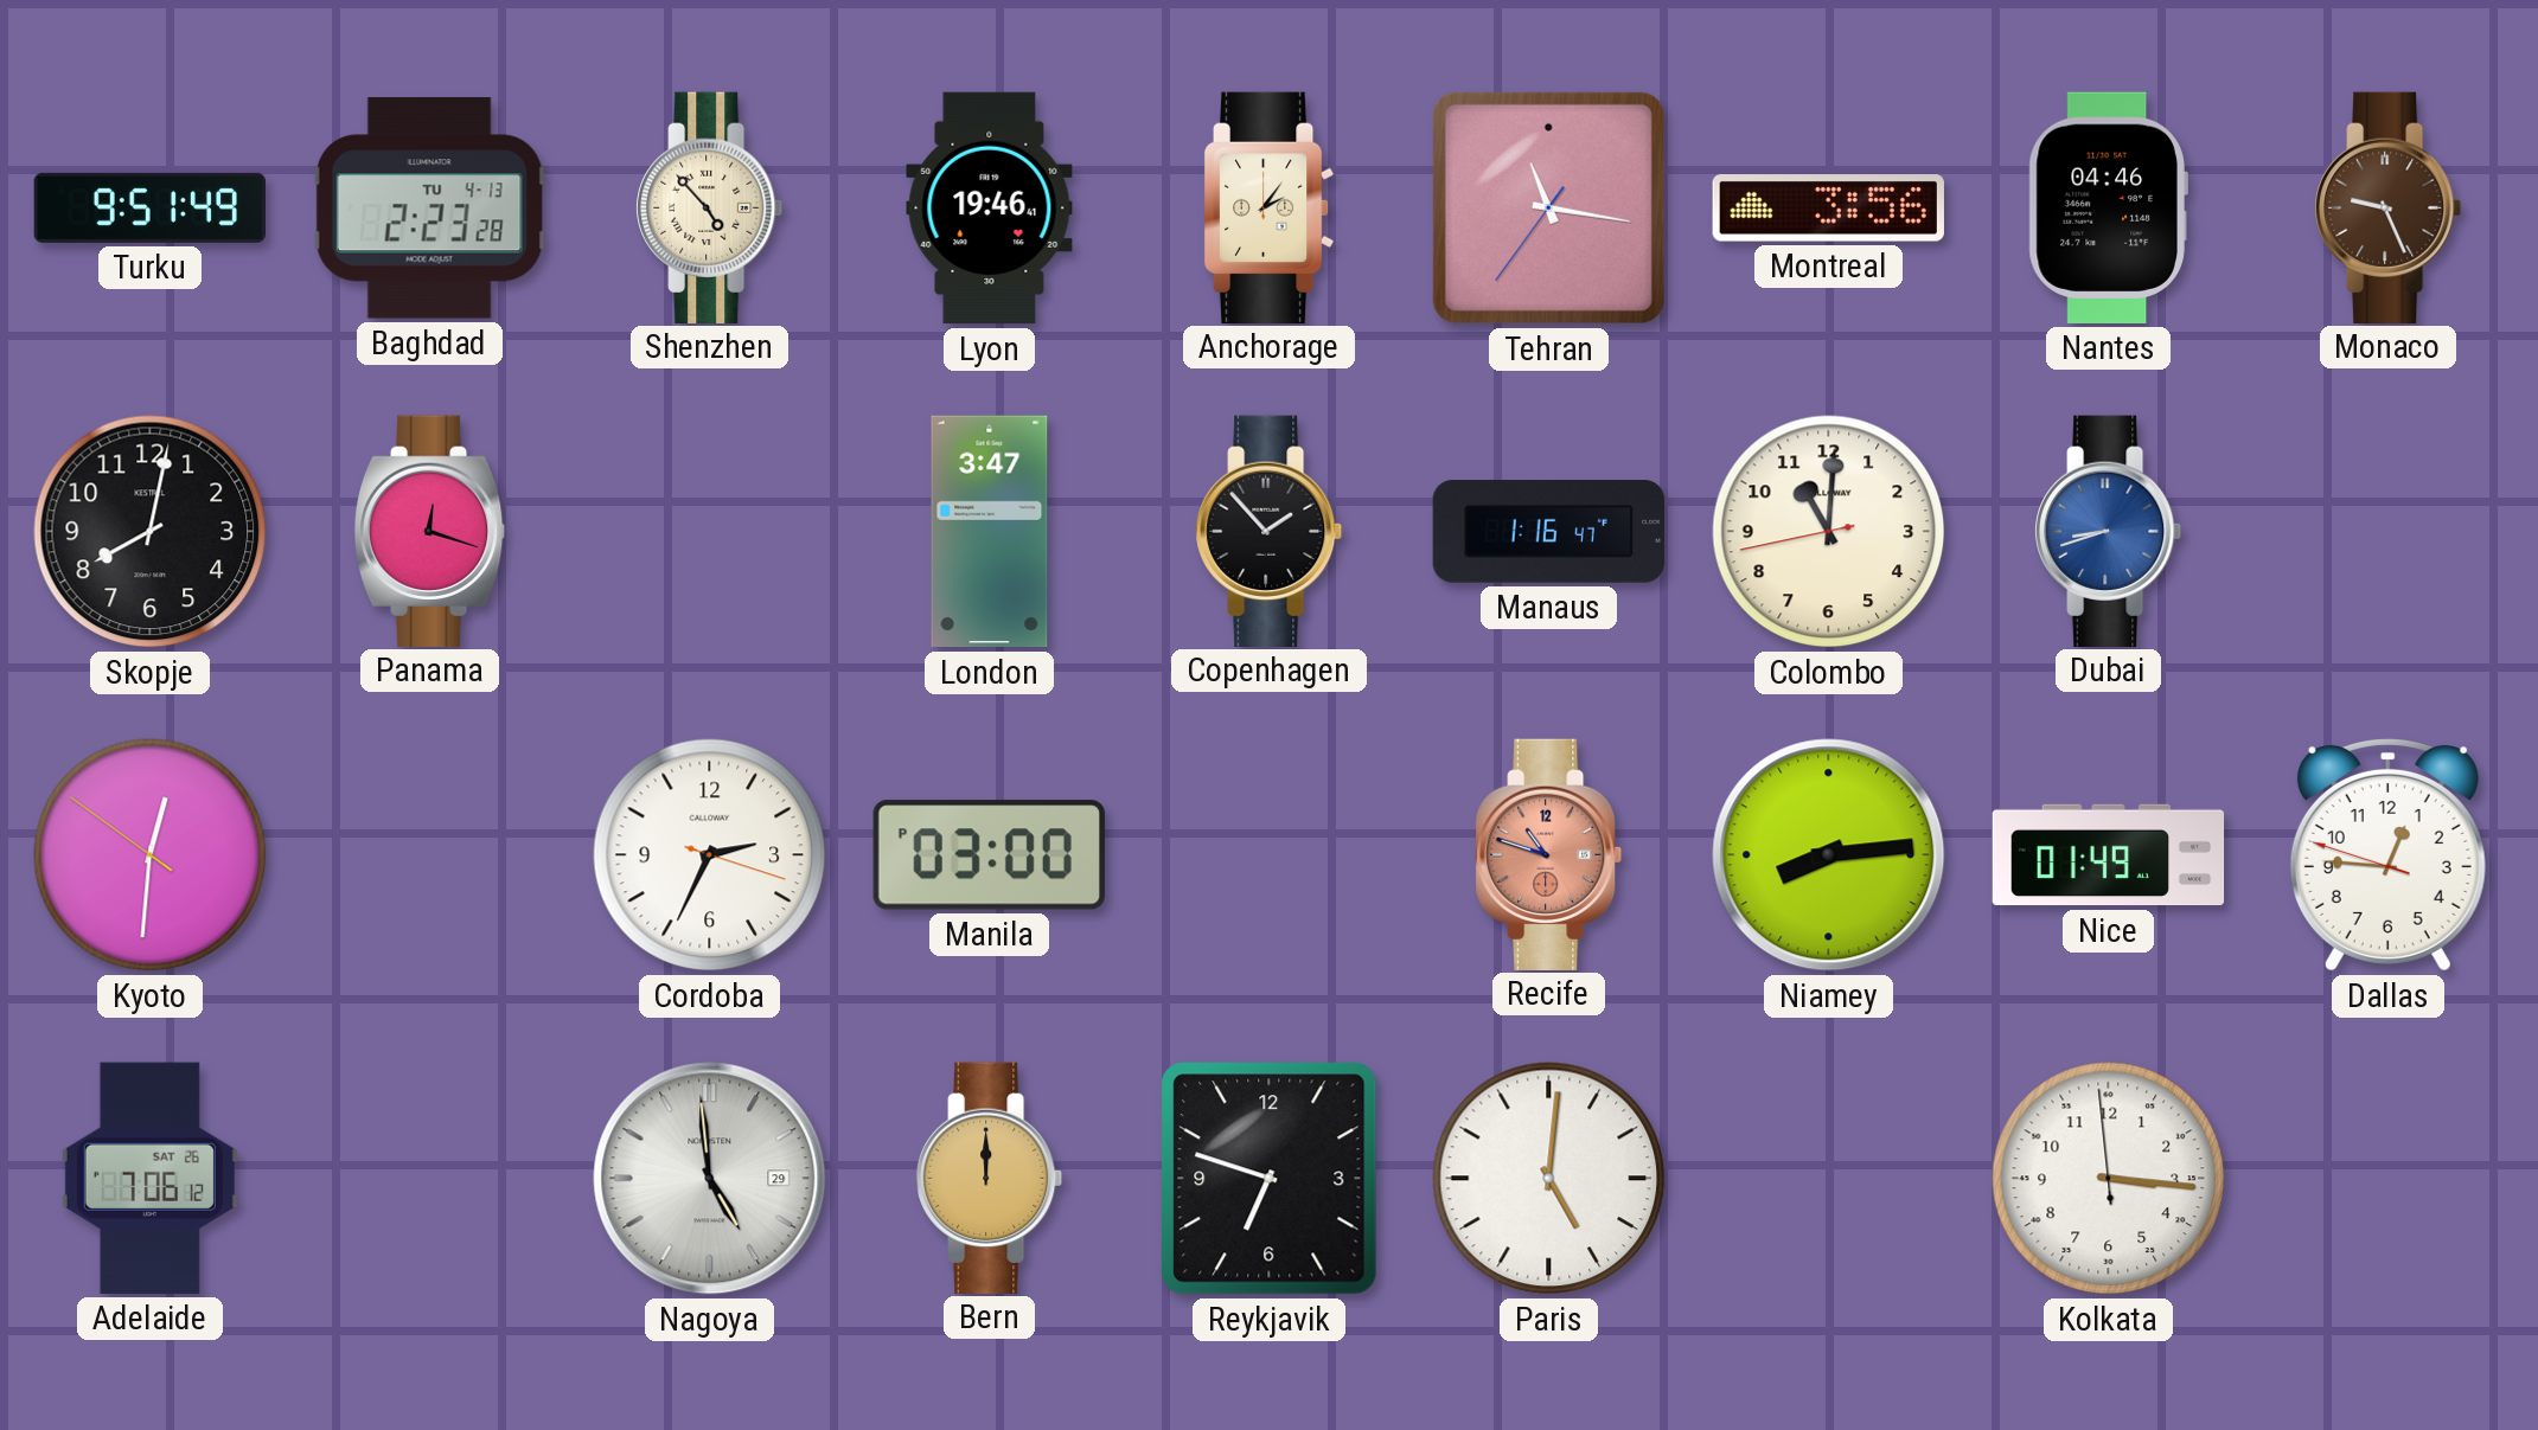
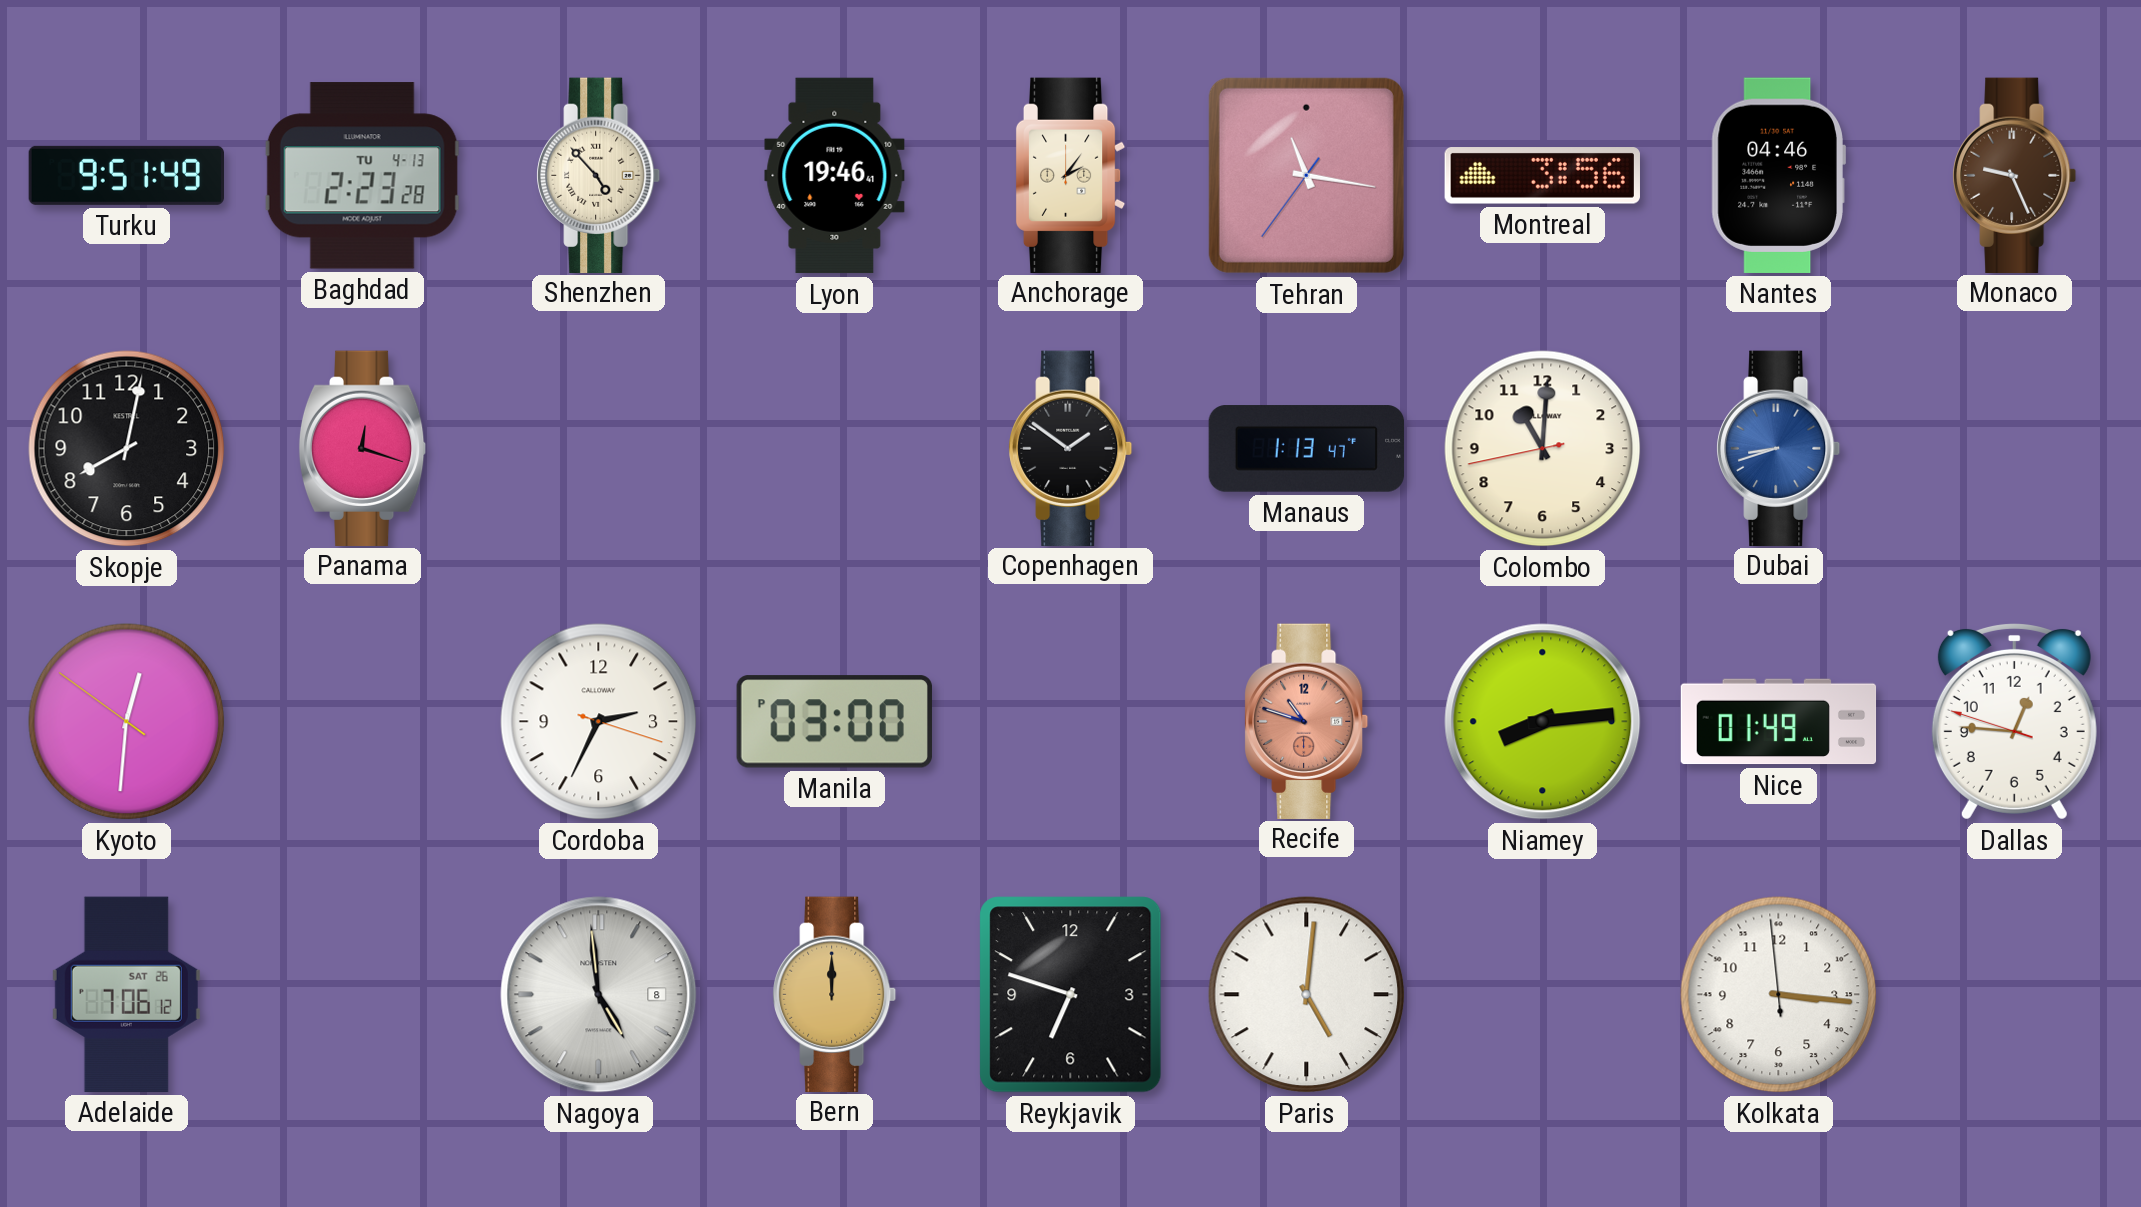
London: 3:47 -> none (990, 532)
Copenhagen: 1:53 -> 1:51 (1071, 448)
Manaus: 1:16 -> 1:13 (1307, 449)
Nagoya date: 29 -> 8 (599, 995)
